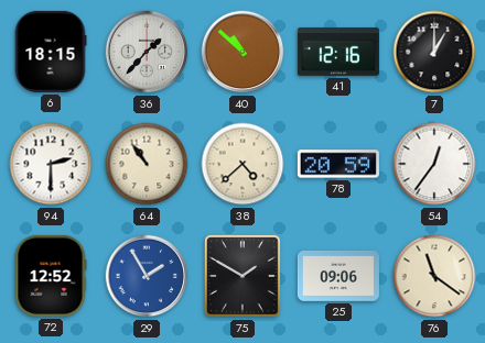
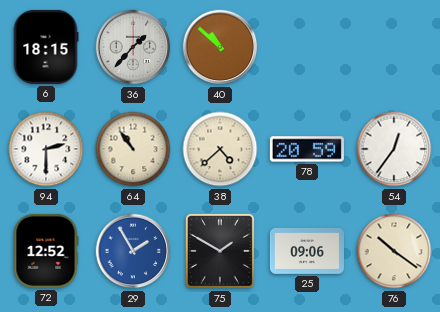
41: 12:16 -> none (338, 52)
7: 1:00 -> none (434, 52)
76: 11:21 -> 10:21 (394, 251)
